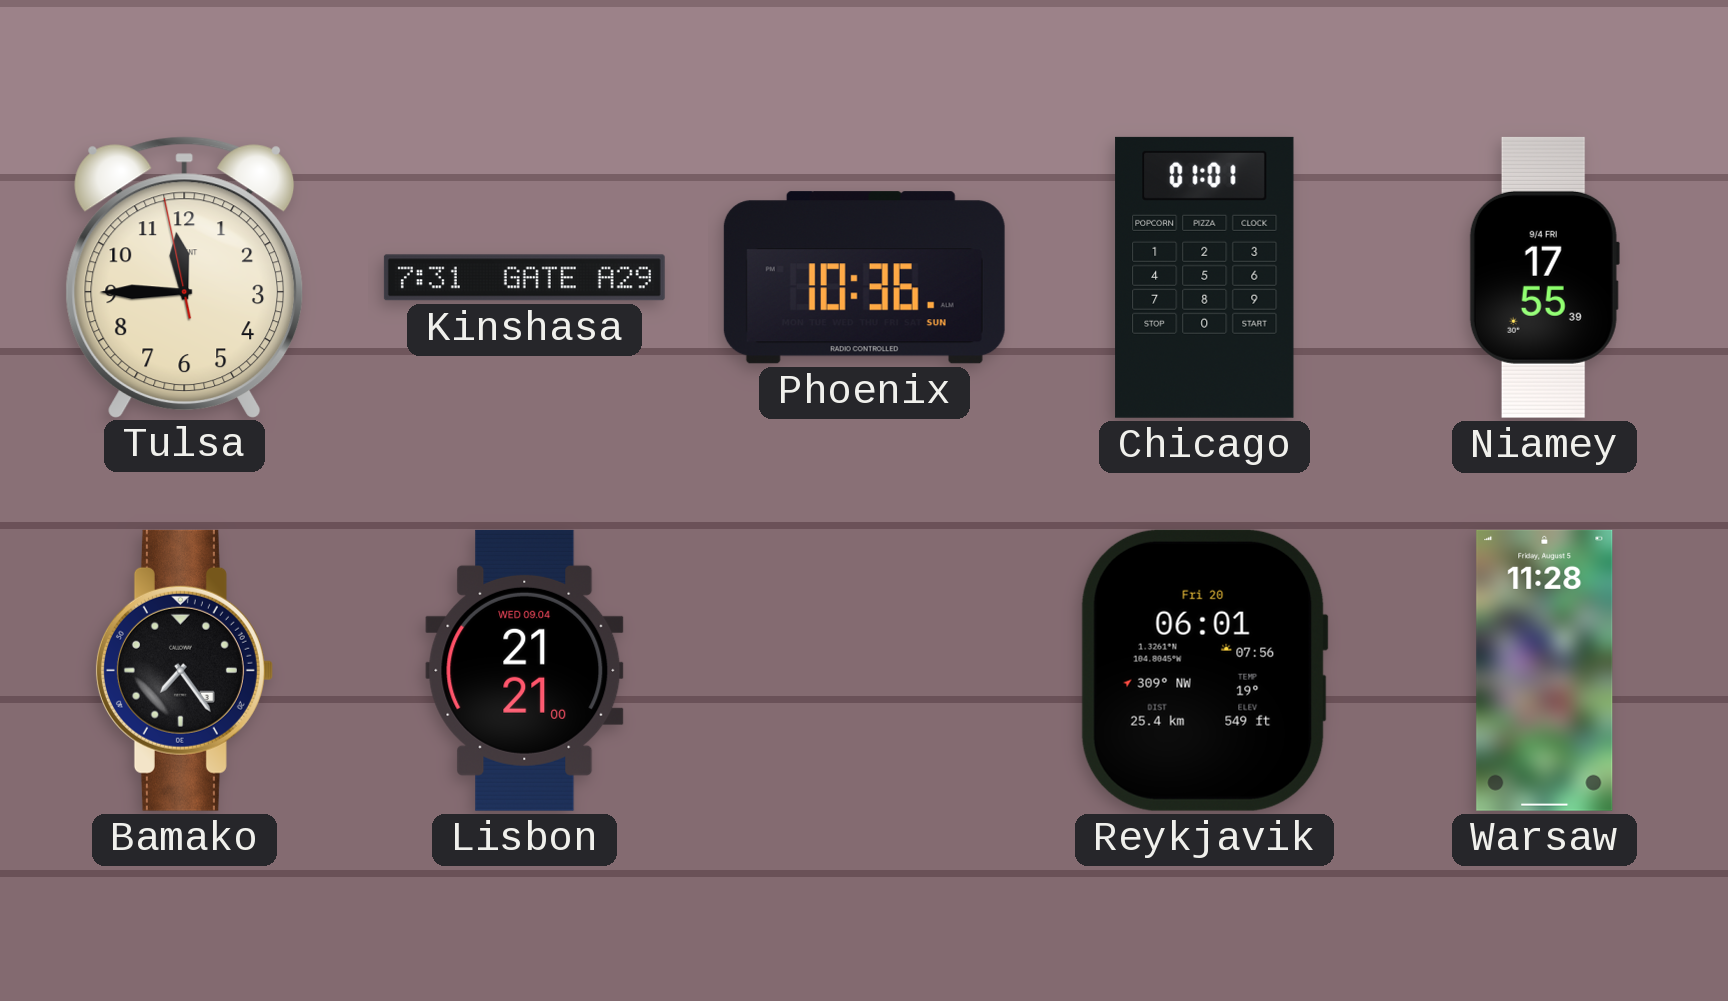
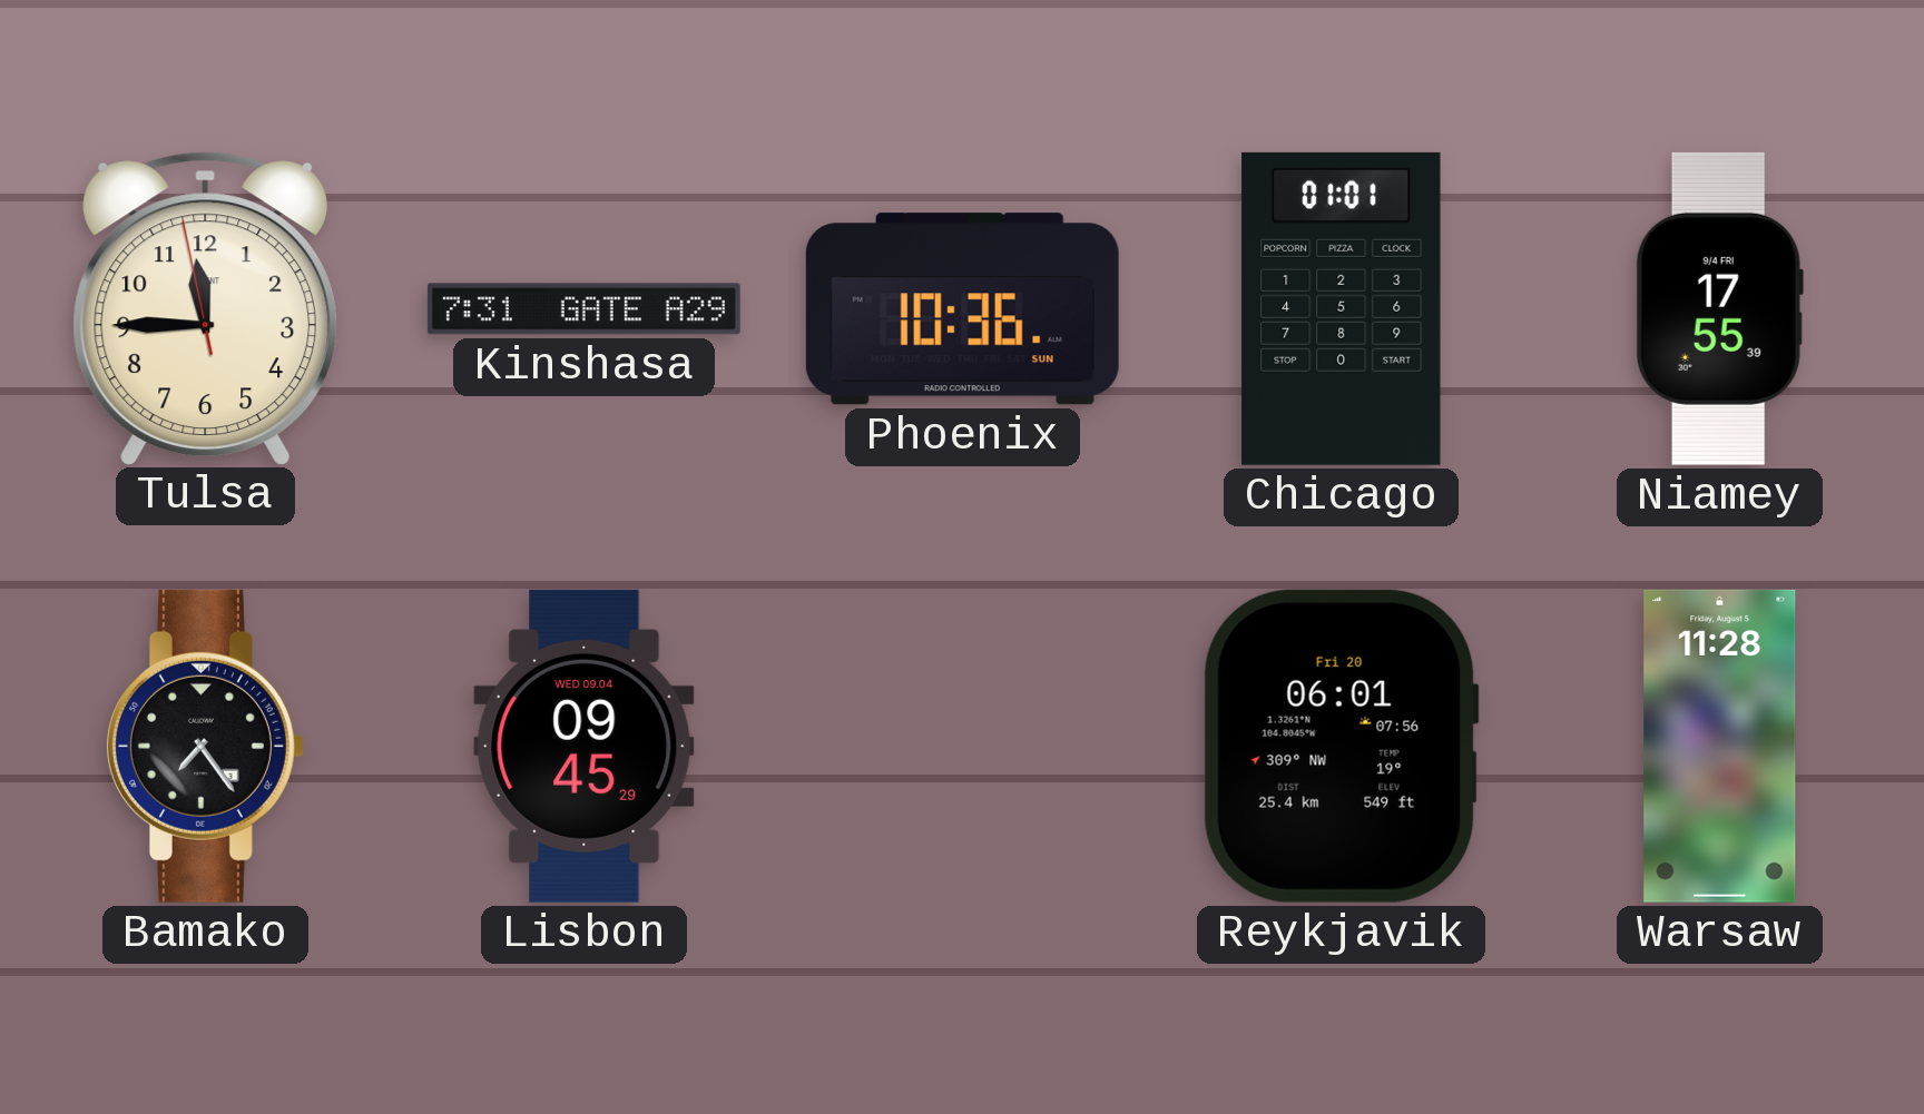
Lisbon: 21:21 -> 09:45 (585, 746)
